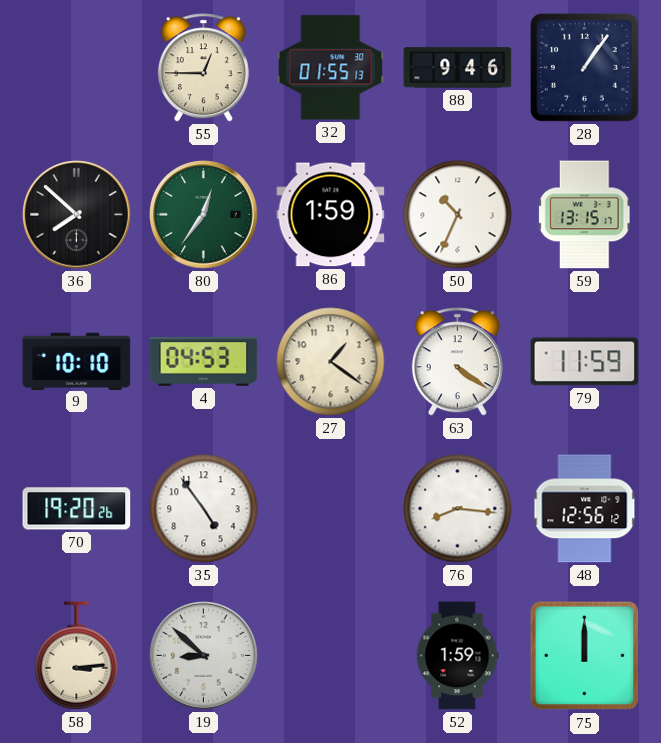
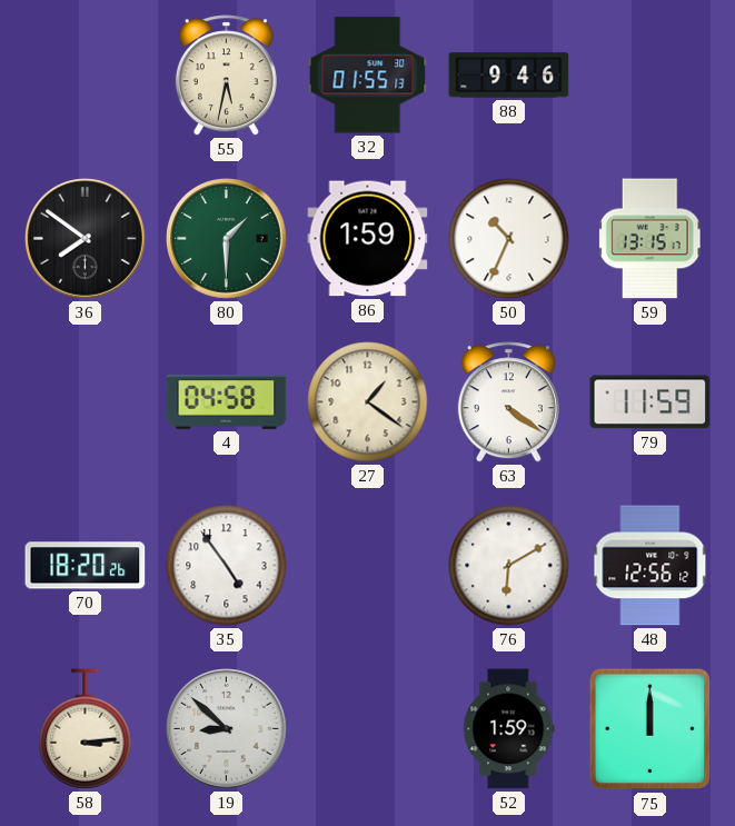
55: 12:45 -> 5:32 (226, 76)
28: 1:06 -> none (584, 67)
36: 7:52 -> 7:51 (86, 239)
80: 12:36 -> 1:30 (227, 239)
9: 10:10 -> none (77, 361)
4: 04:53 -> 04:58 (227, 401)
70: 19:20 -> 18:20 (86, 566)
76: 8:16 -> 6:10 (509, 566)
